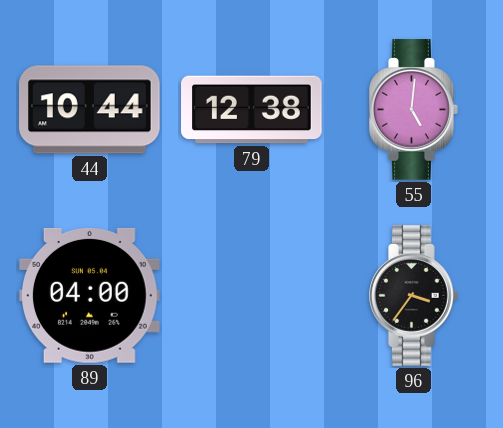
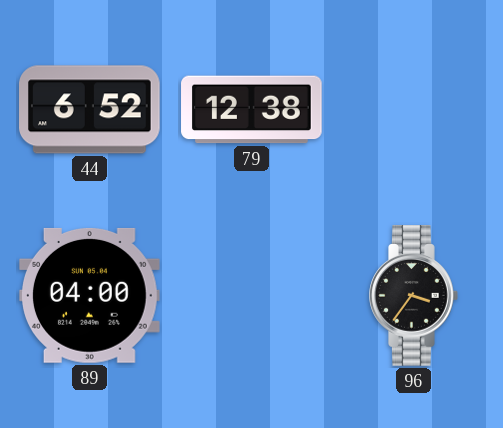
44: 10:44 -> 6:52 (90, 110)
55: 5:01 -> none (414, 110)
